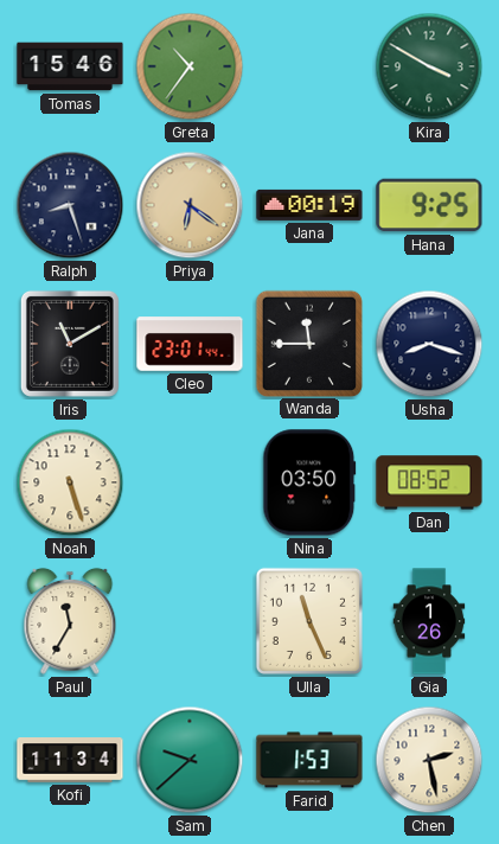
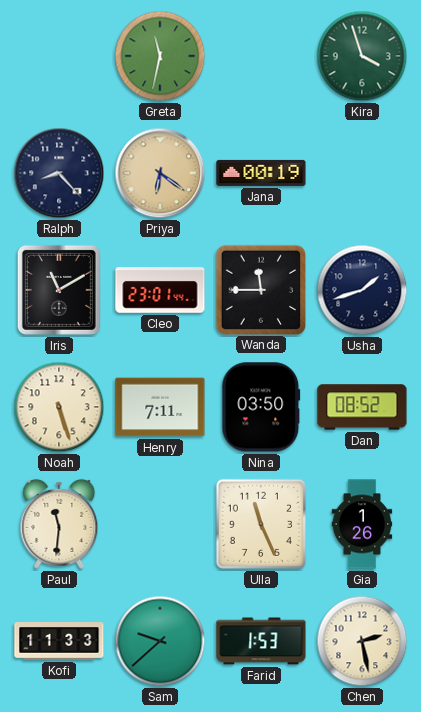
Tomas: 15:46 -> none (70, 66)
Greta: 10:36 -> 11:32 (160, 56)
Kira: 3:50 -> 3:57 (362, 56)
Ralph: 8:27 -> 8:23 (59, 173)
Hana: 9:25 -> none (429, 205)
Usha: 8:18 -> 1:42 (362, 290)
Henry: none -> 7:11 (160, 407)
Paul: 11:35 -> 11:31 (59, 524)
Kofi: 11:34 -> 11:33 (59, 642)
